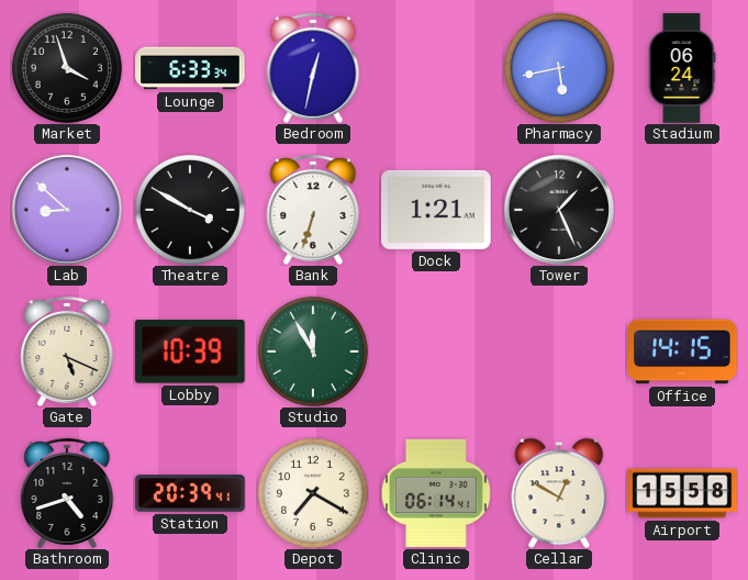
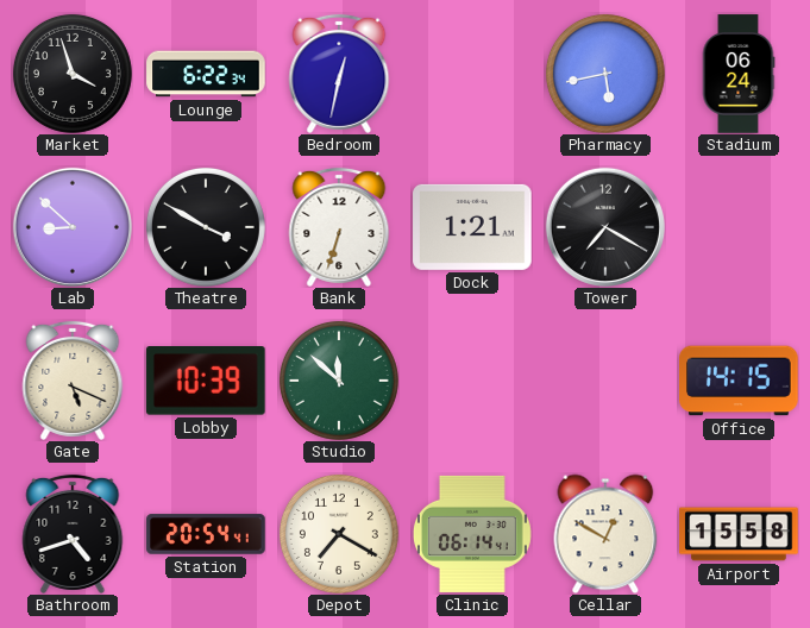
Lounge: 6:33 -> 6:22 (206, 74)
Tower: 1:26 -> 7:20 (605, 227)
Studio: 11:55 -> 11:52 (339, 381)
Station: 20:39 -> 20:54 (206, 534)
